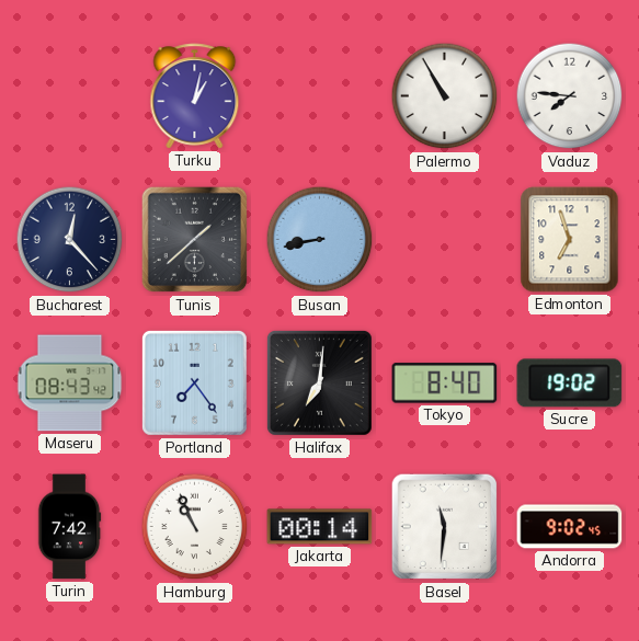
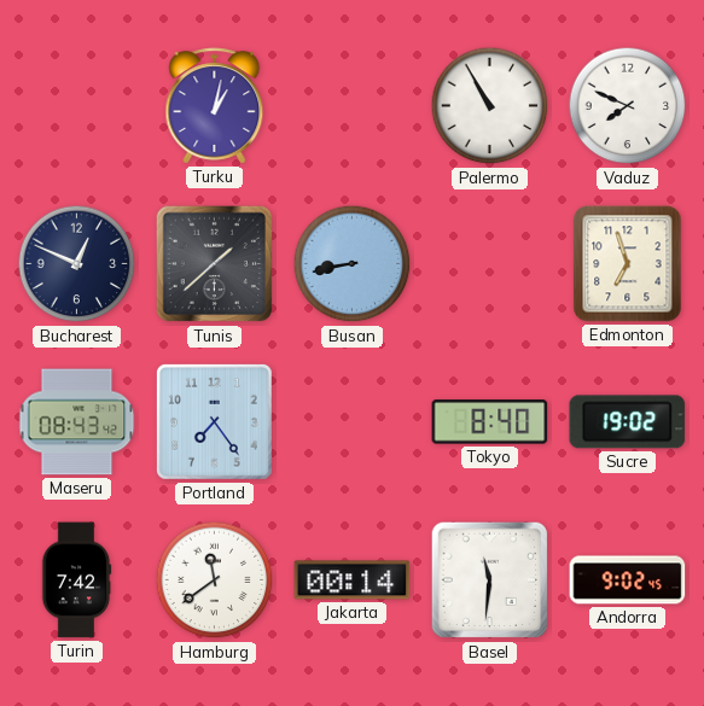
Vaduz: 7:46 -> 7:49 (628, 106)
Bucharest: 12:23 -> 12:49 (77, 264)
Halifax: 7:01 -> none (319, 382)
Hamburg: 10:56 -> 11:39 (215, 580)
